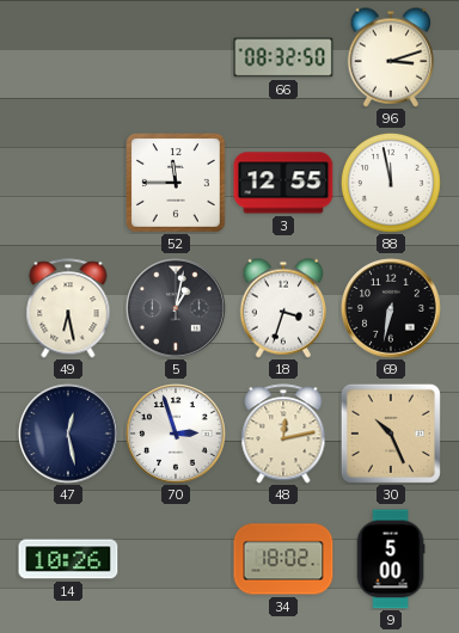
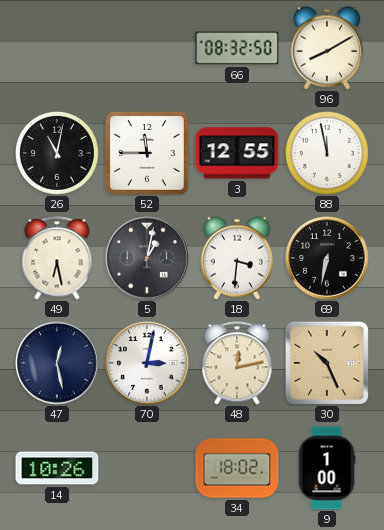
96: 3:12 -> 8:10 (326, 48)
26: none -> 11:02 (57, 153)
18: 3:33 -> 3:31 (236, 258)
70: 2:57 -> 3:02 (147, 363)
9: 5:00 -> 1:00 (327, 468)
